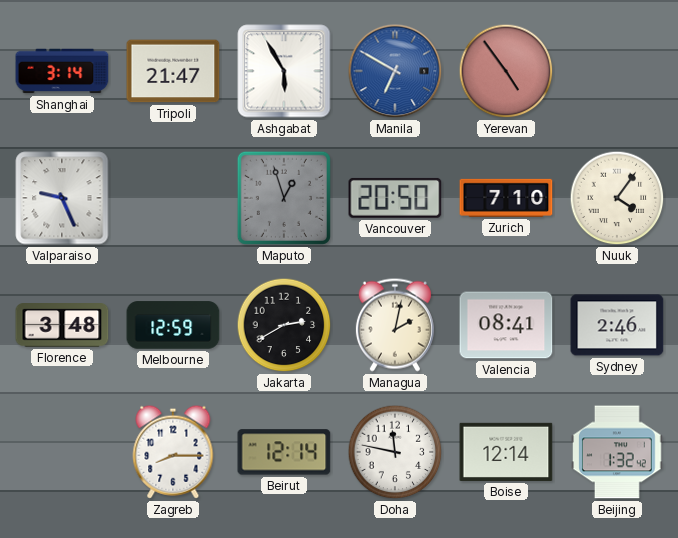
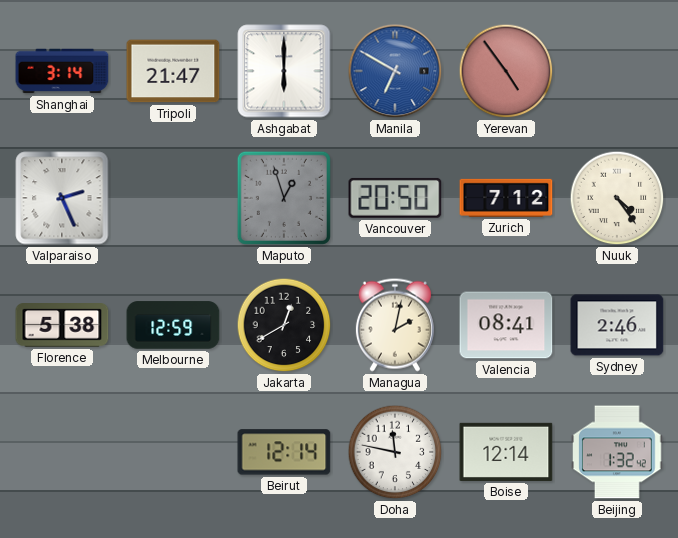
Ashgabat: 5:55 -> 6:00 (284, 71)
Valparaiso: 9:26 -> 2:26 (62, 198)
Zurich: 7:10 -> 7:12 (506, 198)
Nuuk: 4:06 -> 4:24 (617, 198)
Florence: 3:48 -> 5:38 (62, 326)
Jakarta: 2:40 -> 12:40 (284, 325)
Zagreb: 8:15 -> none (173, 452)
